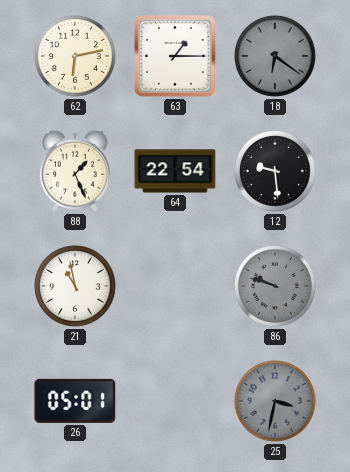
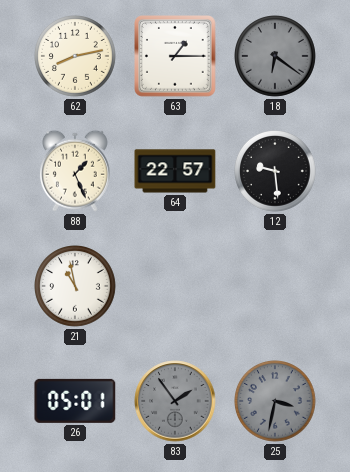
62: 6:13 -> 8:13 (76, 57)
64: 22:54 -> 22:57 (175, 171)
86: 9:48 -> none (276, 287)
83: none -> 1:54 (175, 401)
